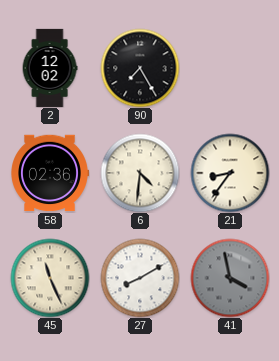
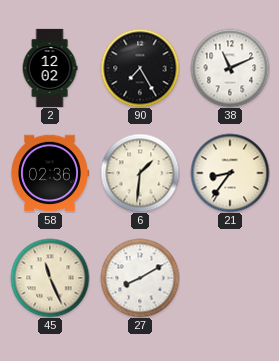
38: none -> 11:11 (230, 68)
6: 4:31 -> 1:31 (140, 173)
41: 3:58 -> none (230, 278)
